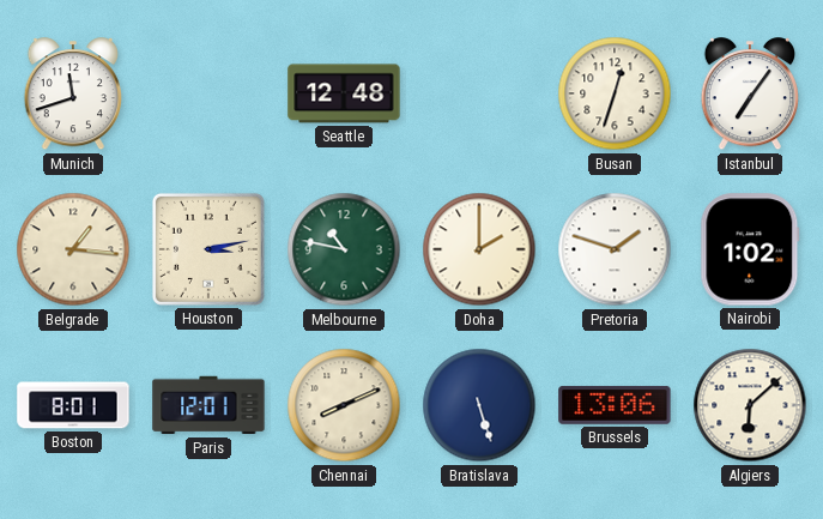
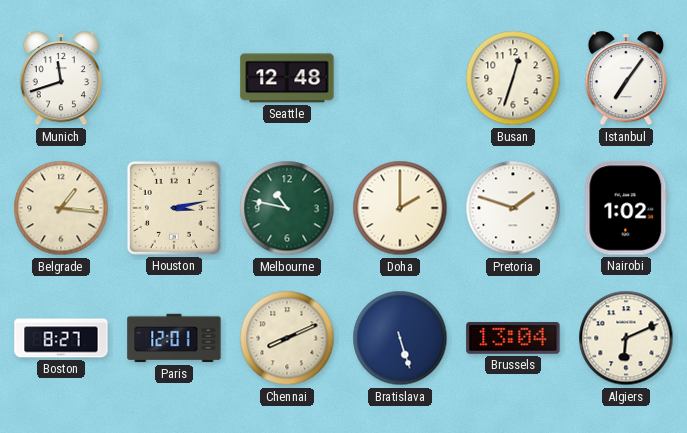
Boston: 8:01 -> 8:27 (61, 338)
Brussels: 13:06 -> 13:04 (513, 338)
Algiers: 6:08 -> 6:11 (626, 338)
